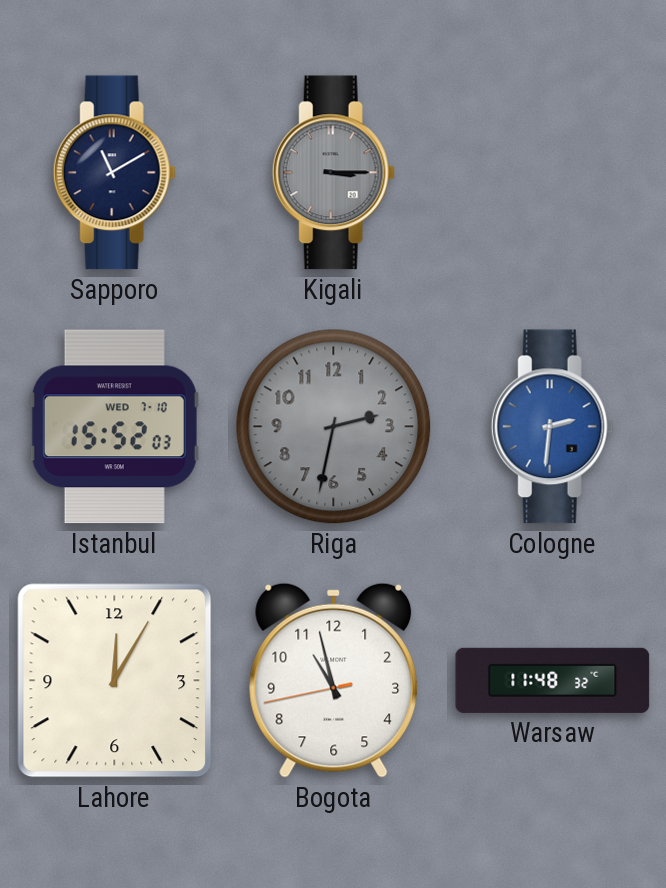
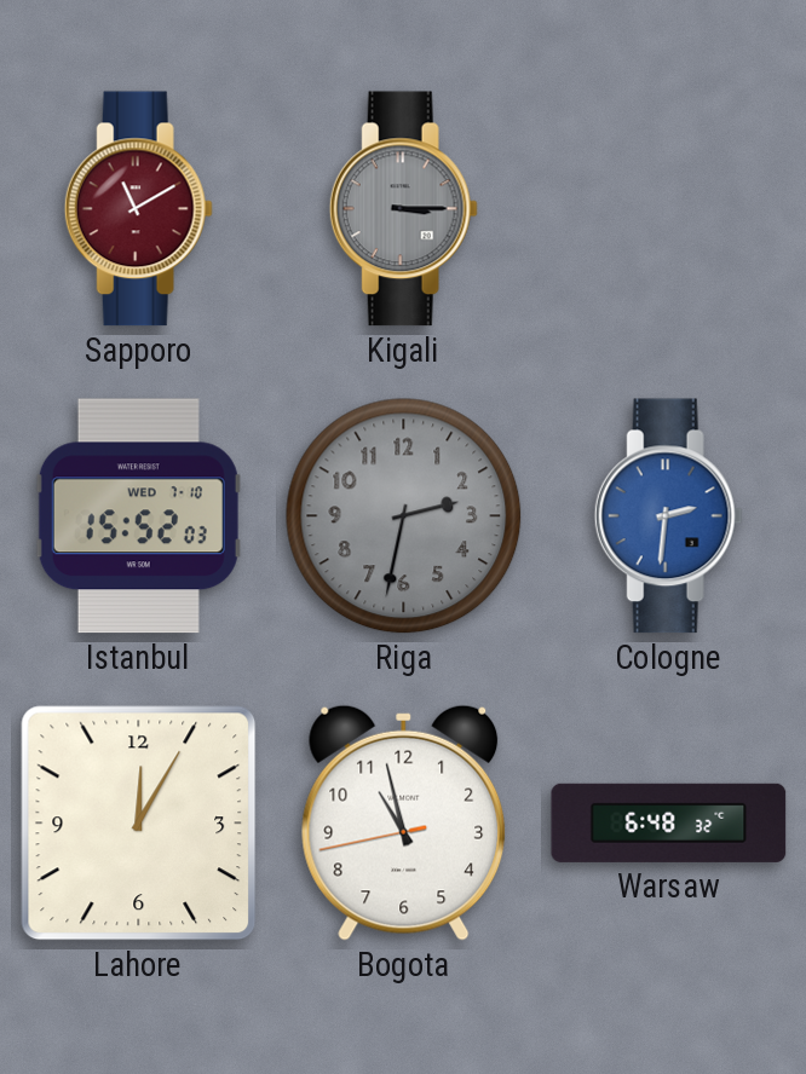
Sapporo dial: navy -> burgundy (138, 209)
Warsaw: 11:48 -> 6:48 (669, 822)
